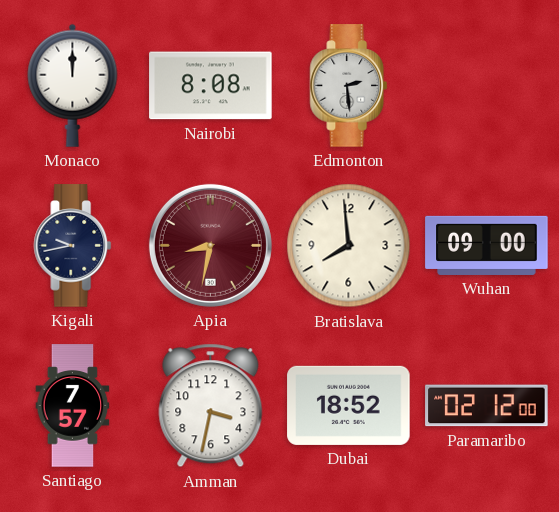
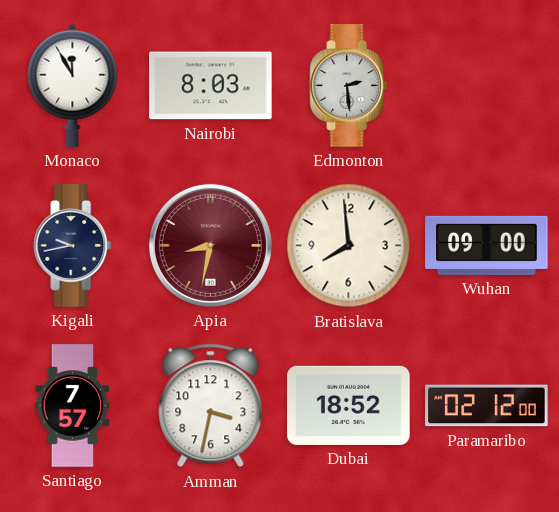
Monaco: 12:00 -> 11:55 (73, 85)
Nairobi: 8:08 -> 8:03 (211, 86)
